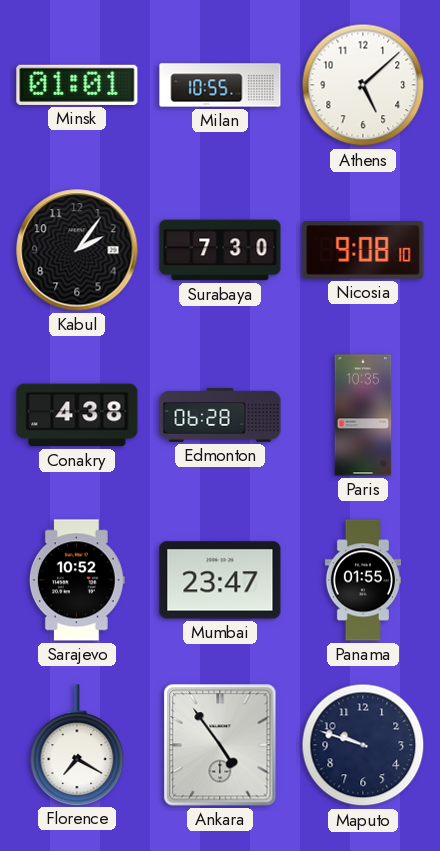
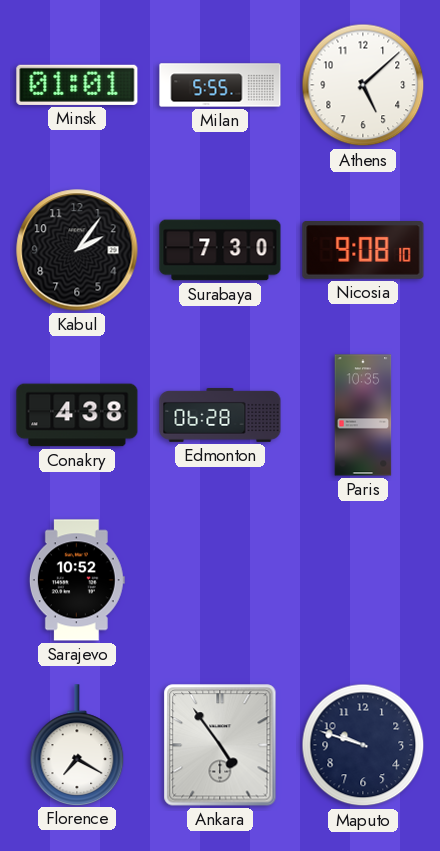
Milan: 10:55 -> 5:55 (220, 85)
Mumbai: 23:47 -> none (220, 580)
Panama: 01:55 -> none (362, 580)
